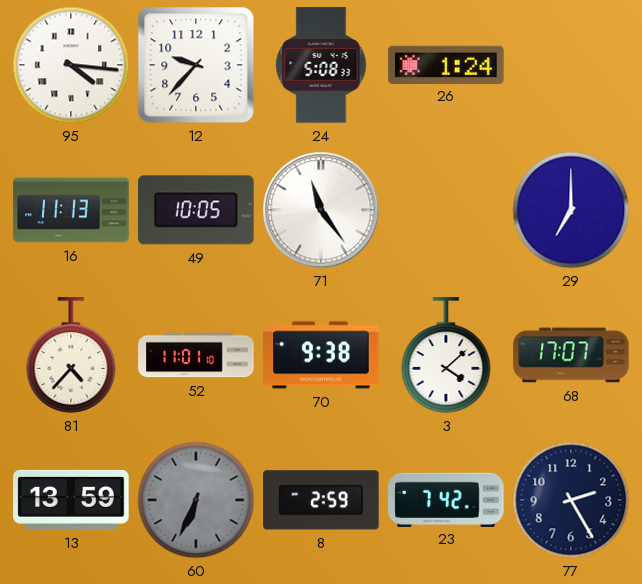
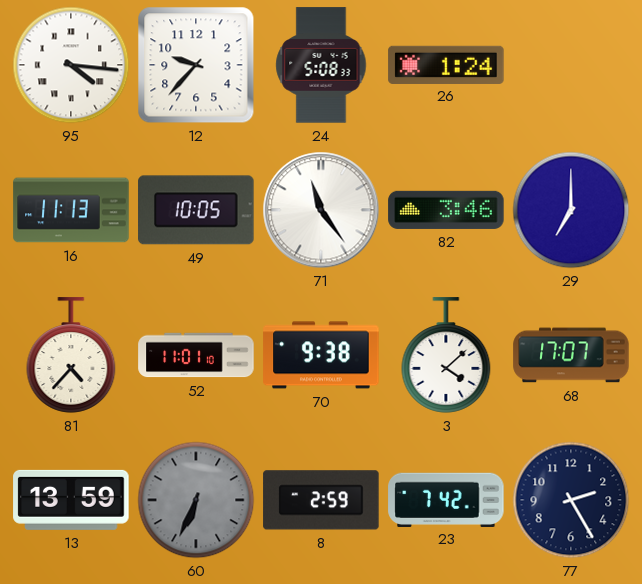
82: none -> 3:46 (446, 210)
